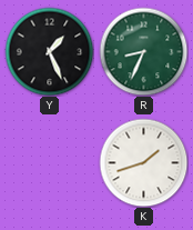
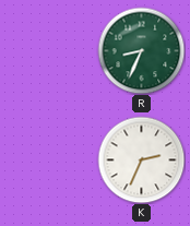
Y: 1:26 -> none (49, 51)
K: 1:42 -> 2:34 (141, 159)
